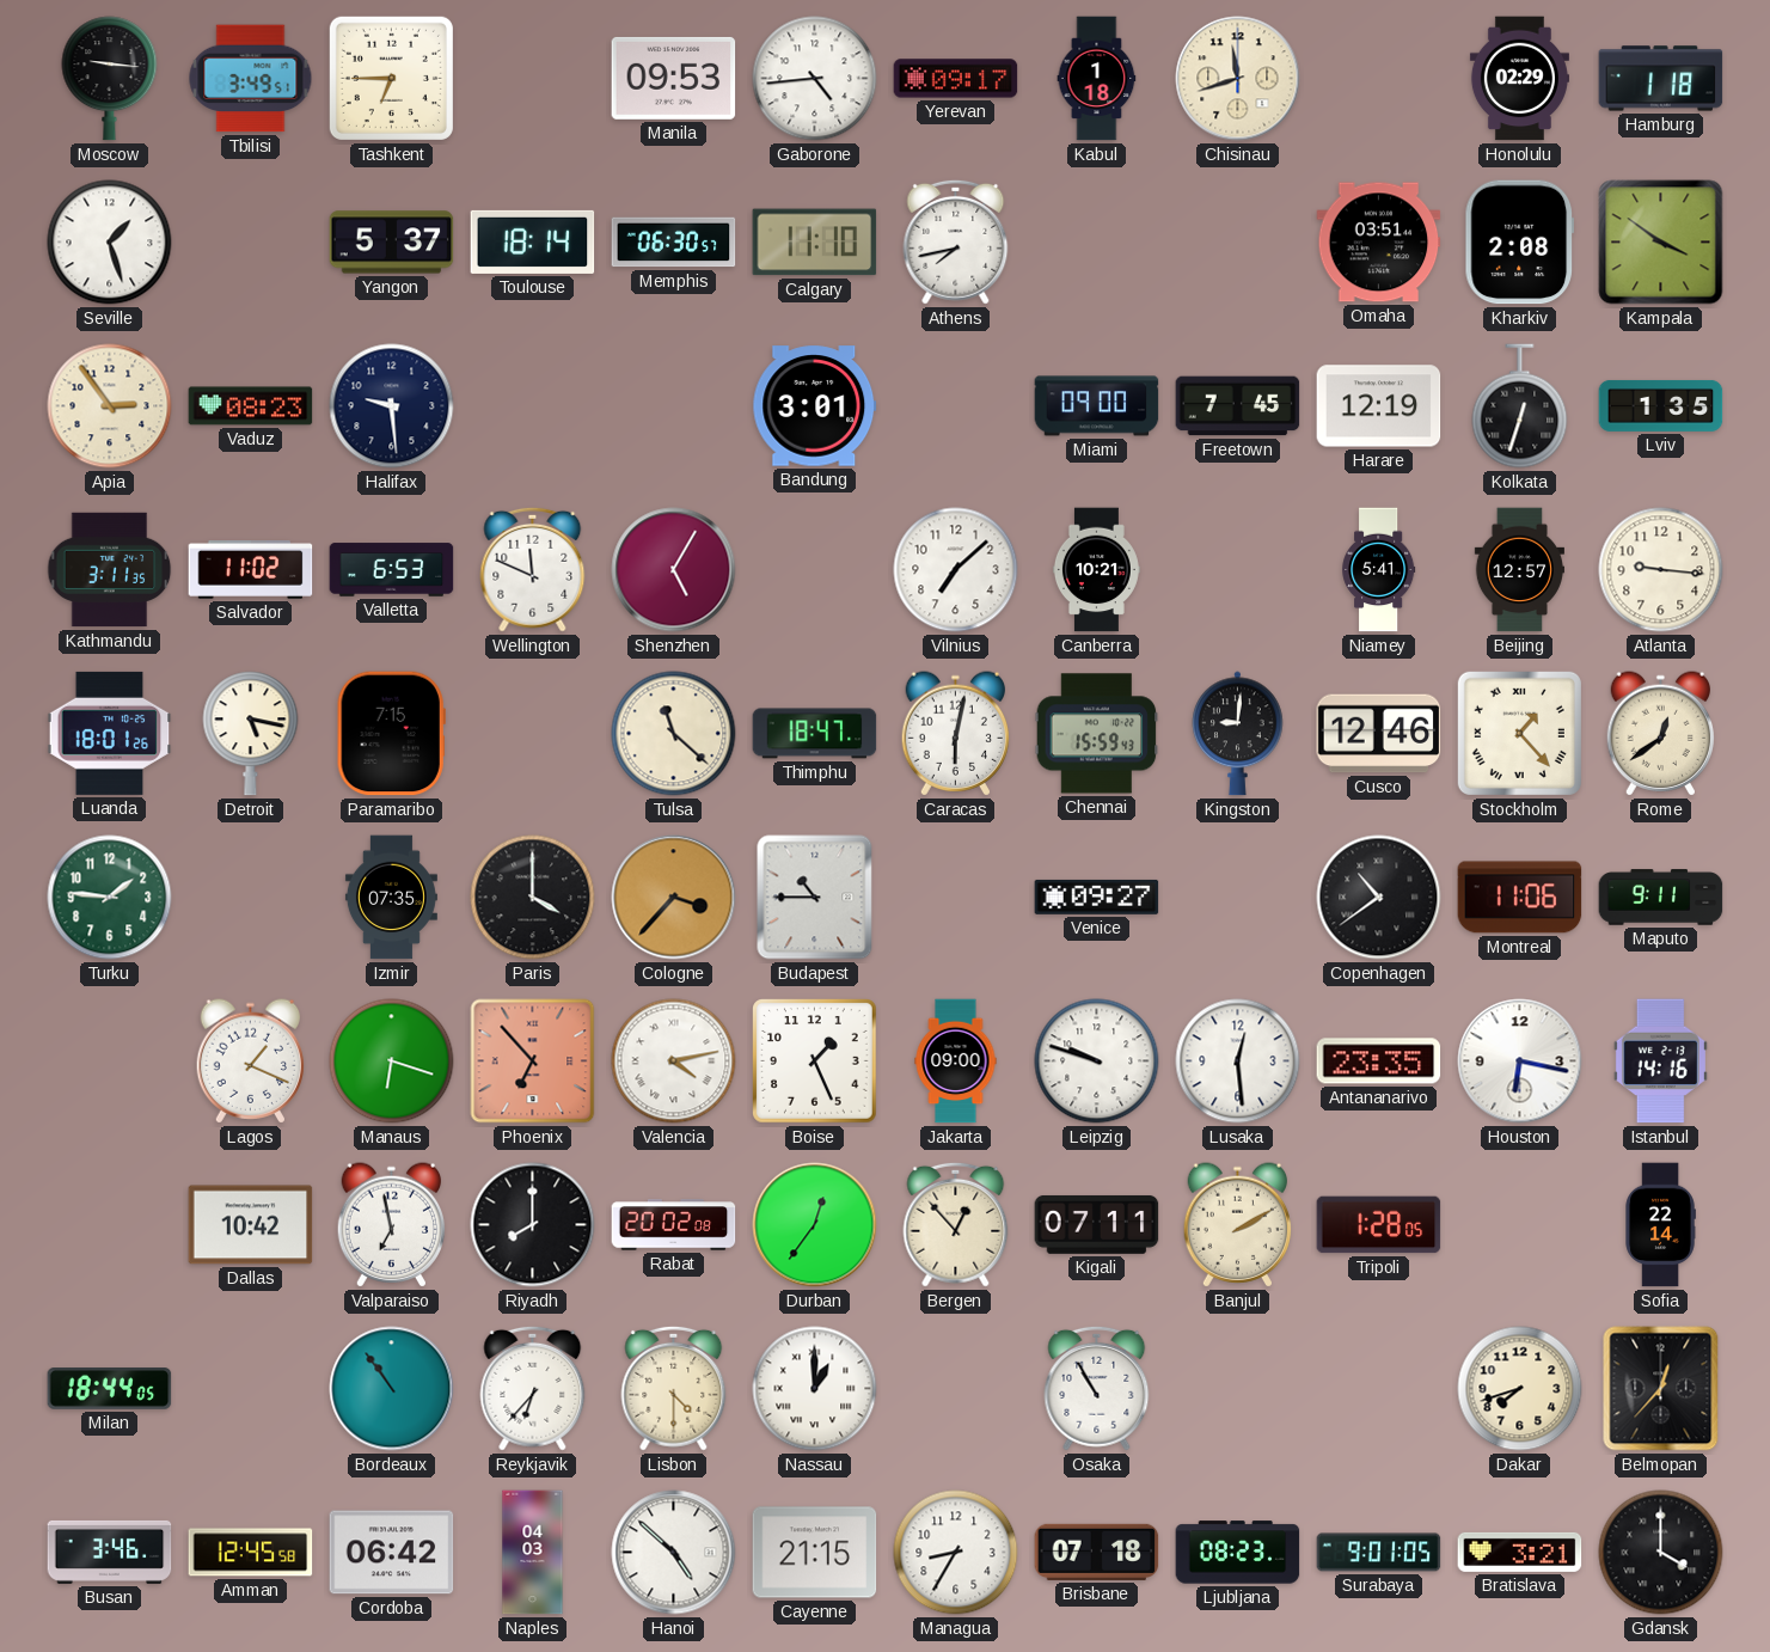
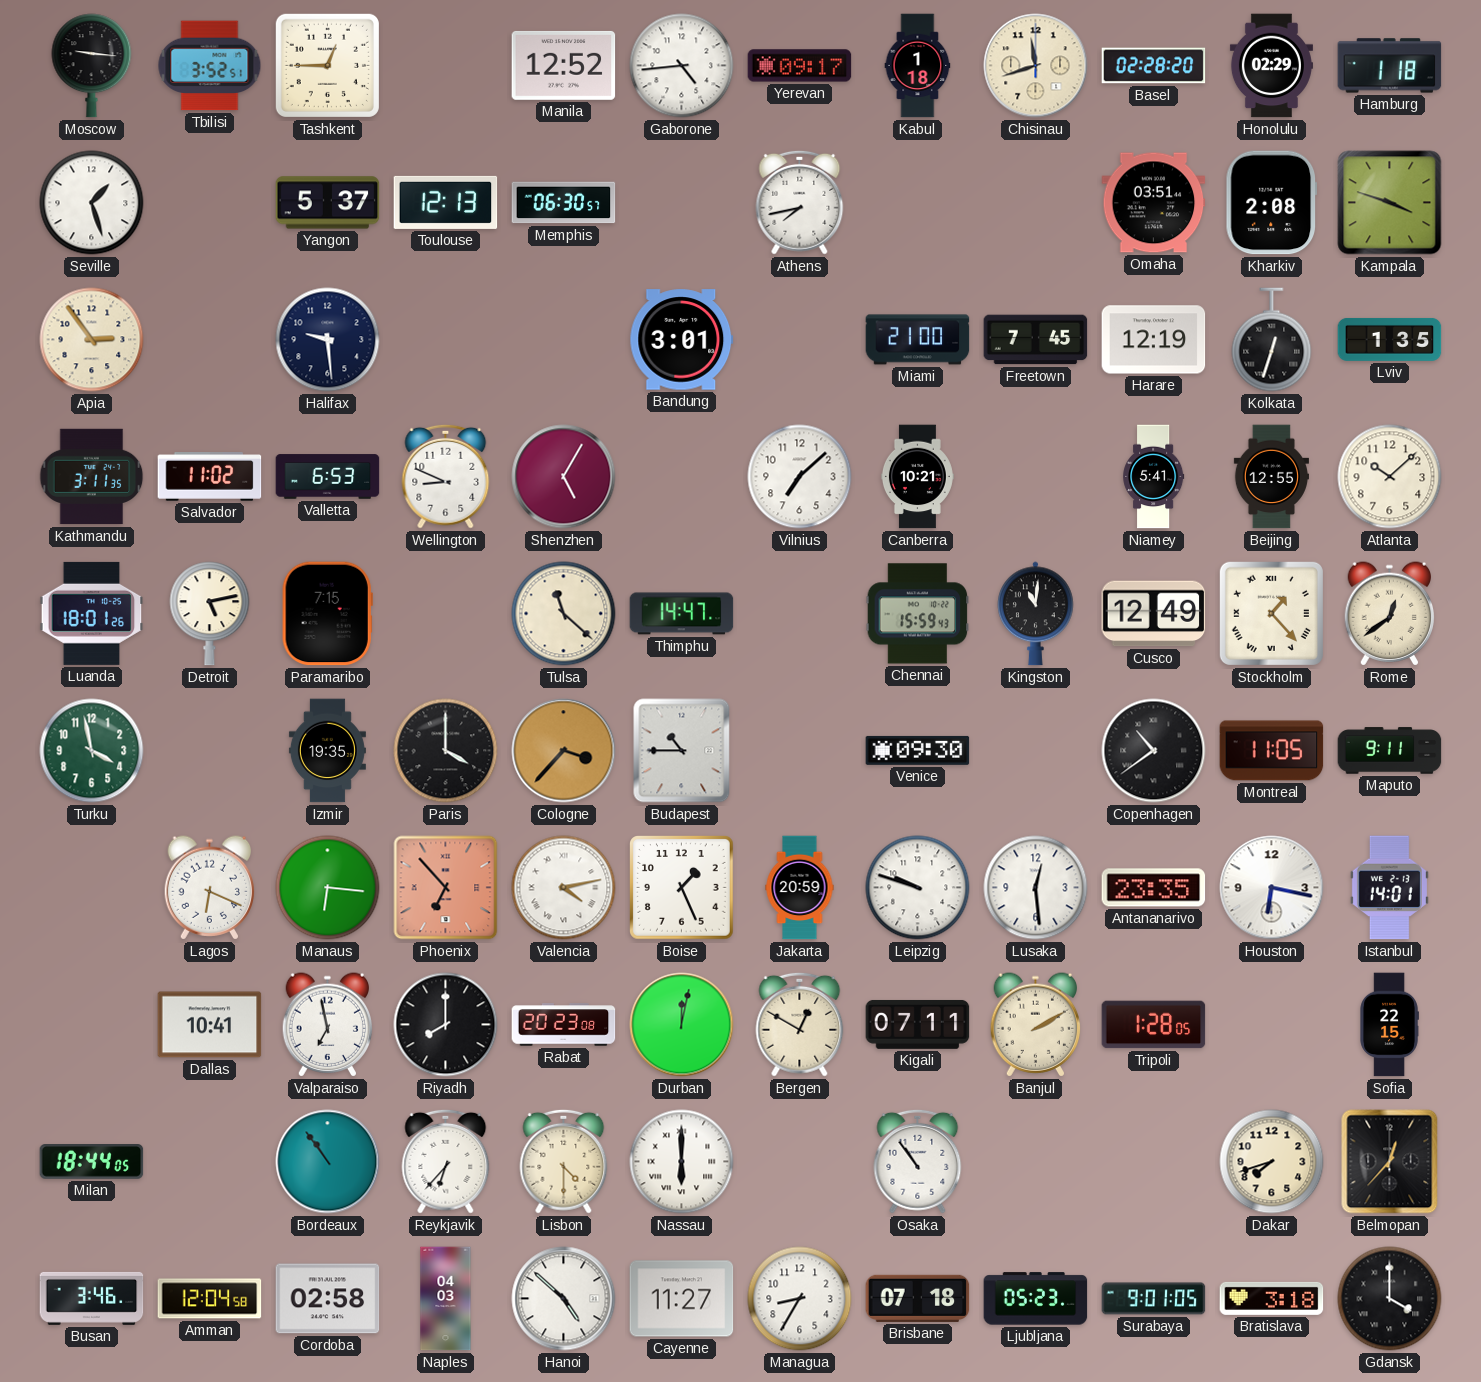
Tbilisi: 3:49 -> 3:52 (210, 66)
Tashkent: 6:45 -> 12:45 (327, 65)
Manila: 09:53 -> 12:52 (564, 65)
Basel: none -> 02:28 (1154, 66)
Toulouse: 18:14 -> 12:13 (446, 202)
Calgary: 11:10 -> none (815, 243)
Kampala: 3:51 -> 3:48 (1390, 203)
Vaduz: 08:23 -> none (251, 406)
Miami: 09:00 -> 21:00 (918, 340)
Wellington: 11:49 -> 8:49 (446, 476)
Beijing: 12:57 -> 12:55 (1271, 477)
Atlanta: 9:16 -> 10:08 (1390, 477)
Detroit: 5:17 -> 5:13 (210, 614)
Thimphu: 18:47 -> 14:47 (682, 614)
Caracas: 6:02 -> none (956, 734)
Kingston: 9:01 -> 11:01 (1036, 614)
Cusco: 12:46 -> 12:49 (1154, 614)
Turku: 1:46 -> 3:58 (92, 751)
Izmir: 07:35 -> 19:35 (327, 751)
Venice: 09:27 -> 09:30 (918, 750)
Montreal: 11:06 -> 11:05 (1272, 751)
Lagos: 1:19 -> 6:19 (210, 888)
Manaus: 6:18 -> 6:16 (328, 888)
Jakarta: 09:00 -> 20:59 (800, 888)
Istanbul: 14:16 -> 14:01 (1389, 888)
Dallas: 10:42 -> 10:41 (210, 1025)
Rabat: 20:02 -> 20:23 (564, 1025)
Durban: 12:36 -> 12:02 (682, 1025)
Bergen: 12:53 -> 12:50 (800, 1024)
Sofia: 22:14 -> 22:15 (1389, 1025)
Nassau: 1:00 -> 6:00 (682, 1162)
Osaka: 10:55 -> 10:54 (918, 1161)
Amman: 12:45 -> 12:04 (210, 1299)
Cordoba: 06:42 -> 02:58 (328, 1299)
Cayenne: 21:15 -> 11:27 (682, 1299)
Ljubljana: 08:23 -> 05:23 (1036, 1299)
Bratislava: 3:21 -> 3:18 (1272, 1298)
